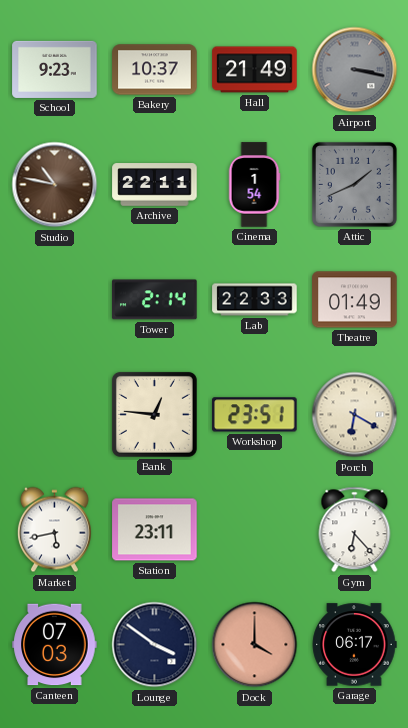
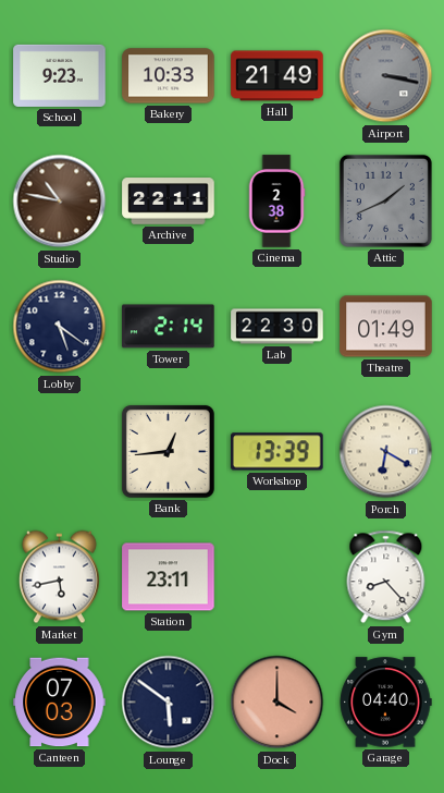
Bakery: 10:37 -> 10:33 (169, 76)
Cinema: 1:54 -> 2:38 (276, 202)
Lobby: none -> 5:21 (60, 327)
Lab: 22:33 -> 22:30 (277, 327)
Bank: 12:46 -> 12:44 (168, 451)
Workshop: 23:51 -> 13:39 (277, 452)
Gym: 6:23 -> 8:23 (386, 577)
Lounge: 3:51 -> 5:51 (169, 703)
Garage: 06:17 -> 04:40 (385, 703)
